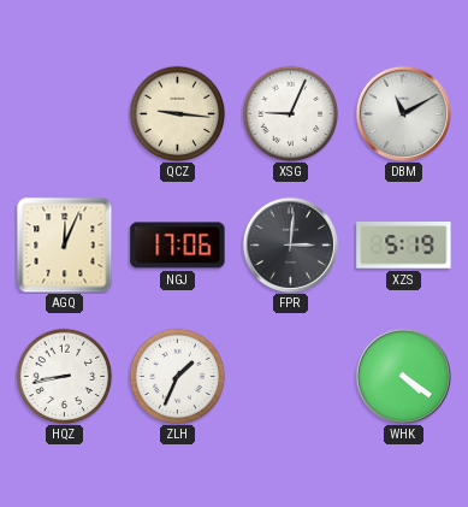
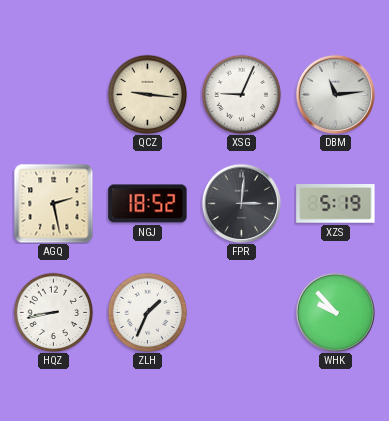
DBM: 11:10 -> 11:14 (335, 94)
AGQ: 12:04 -> 2:28 (53, 203)
NGJ: 17:06 -> 18:52 (148, 204)
WHK: 4:21 -> 9:53 (335, 312)
